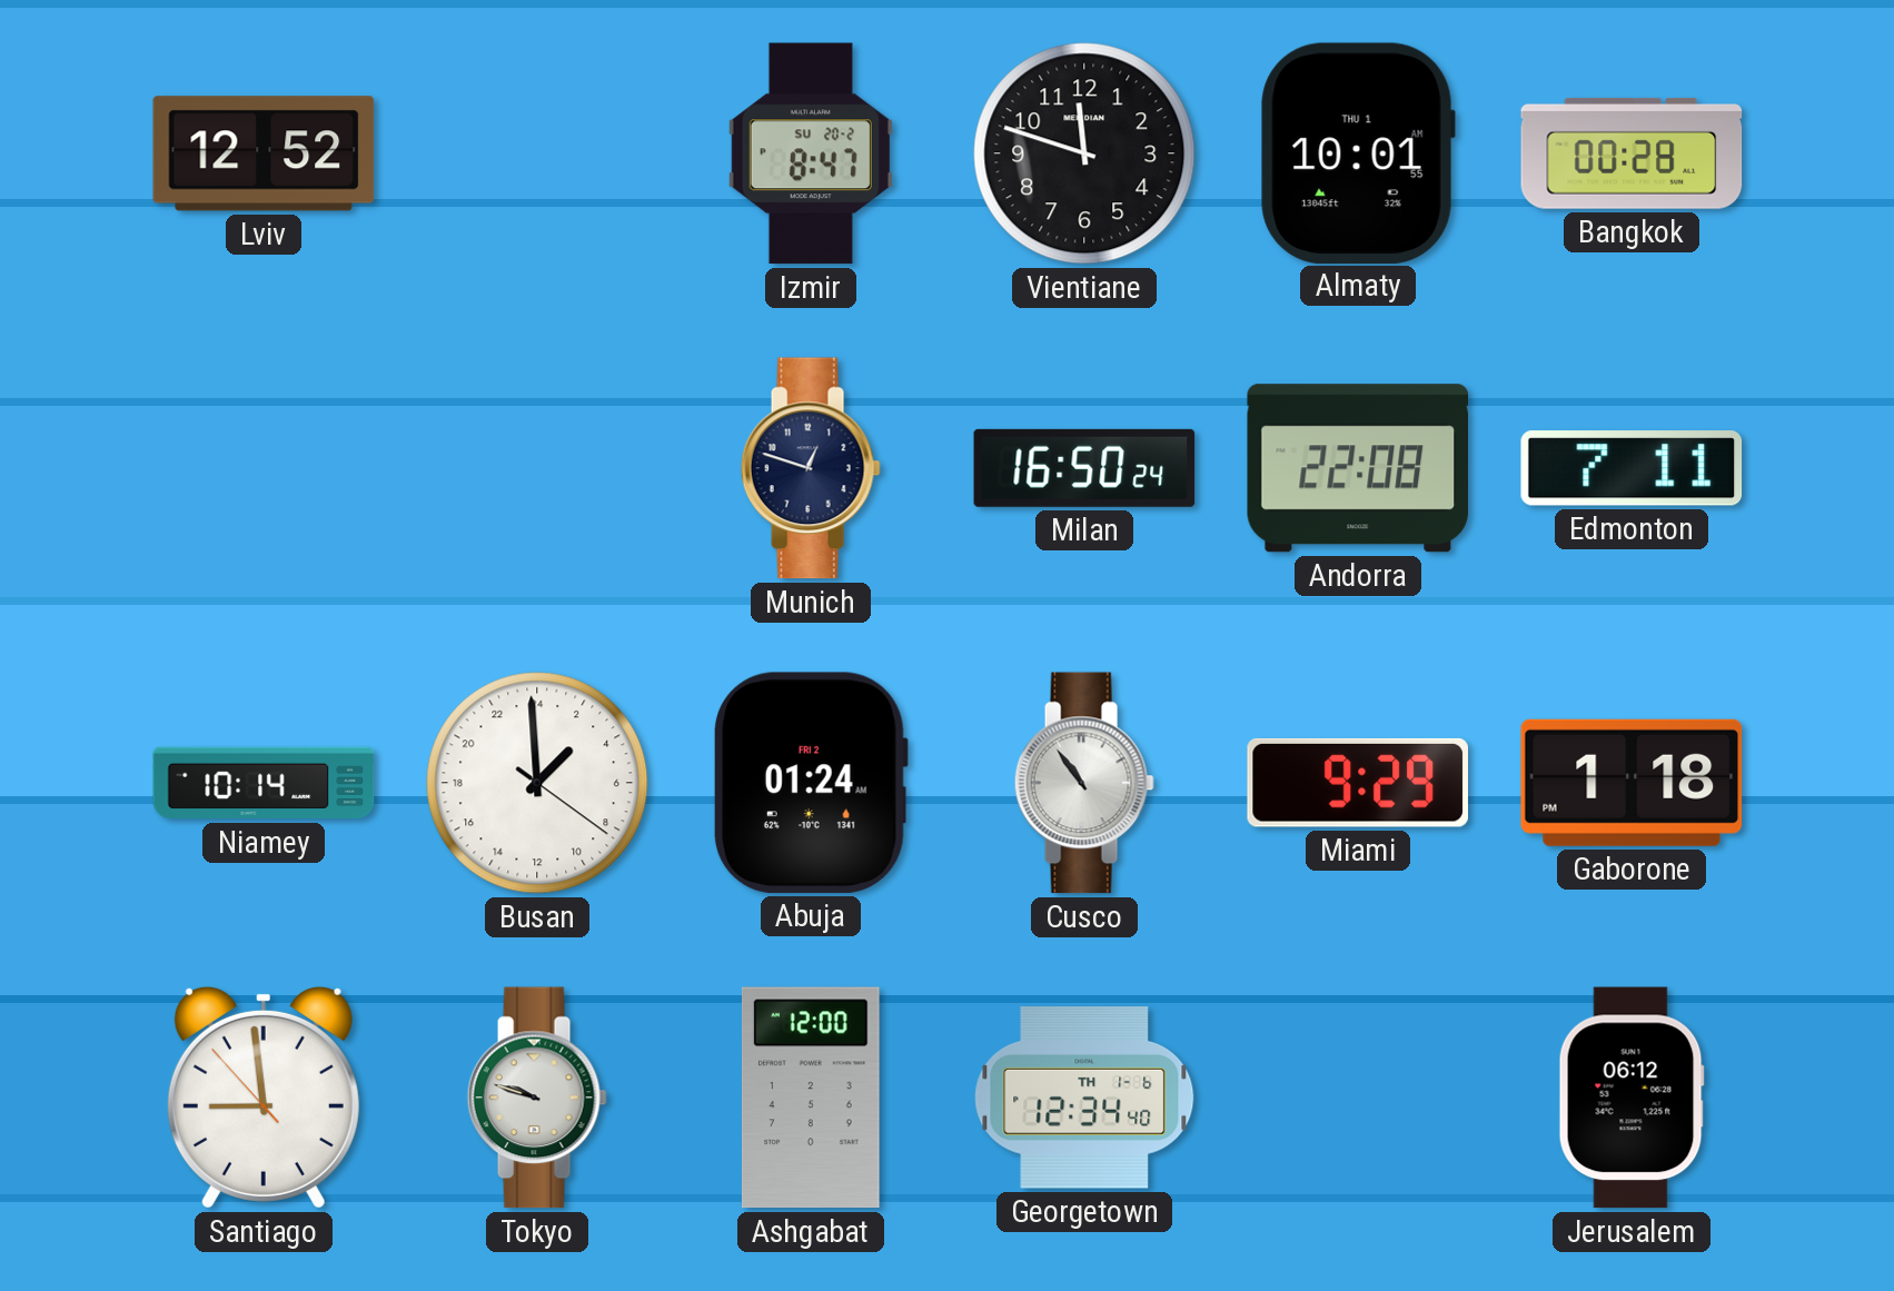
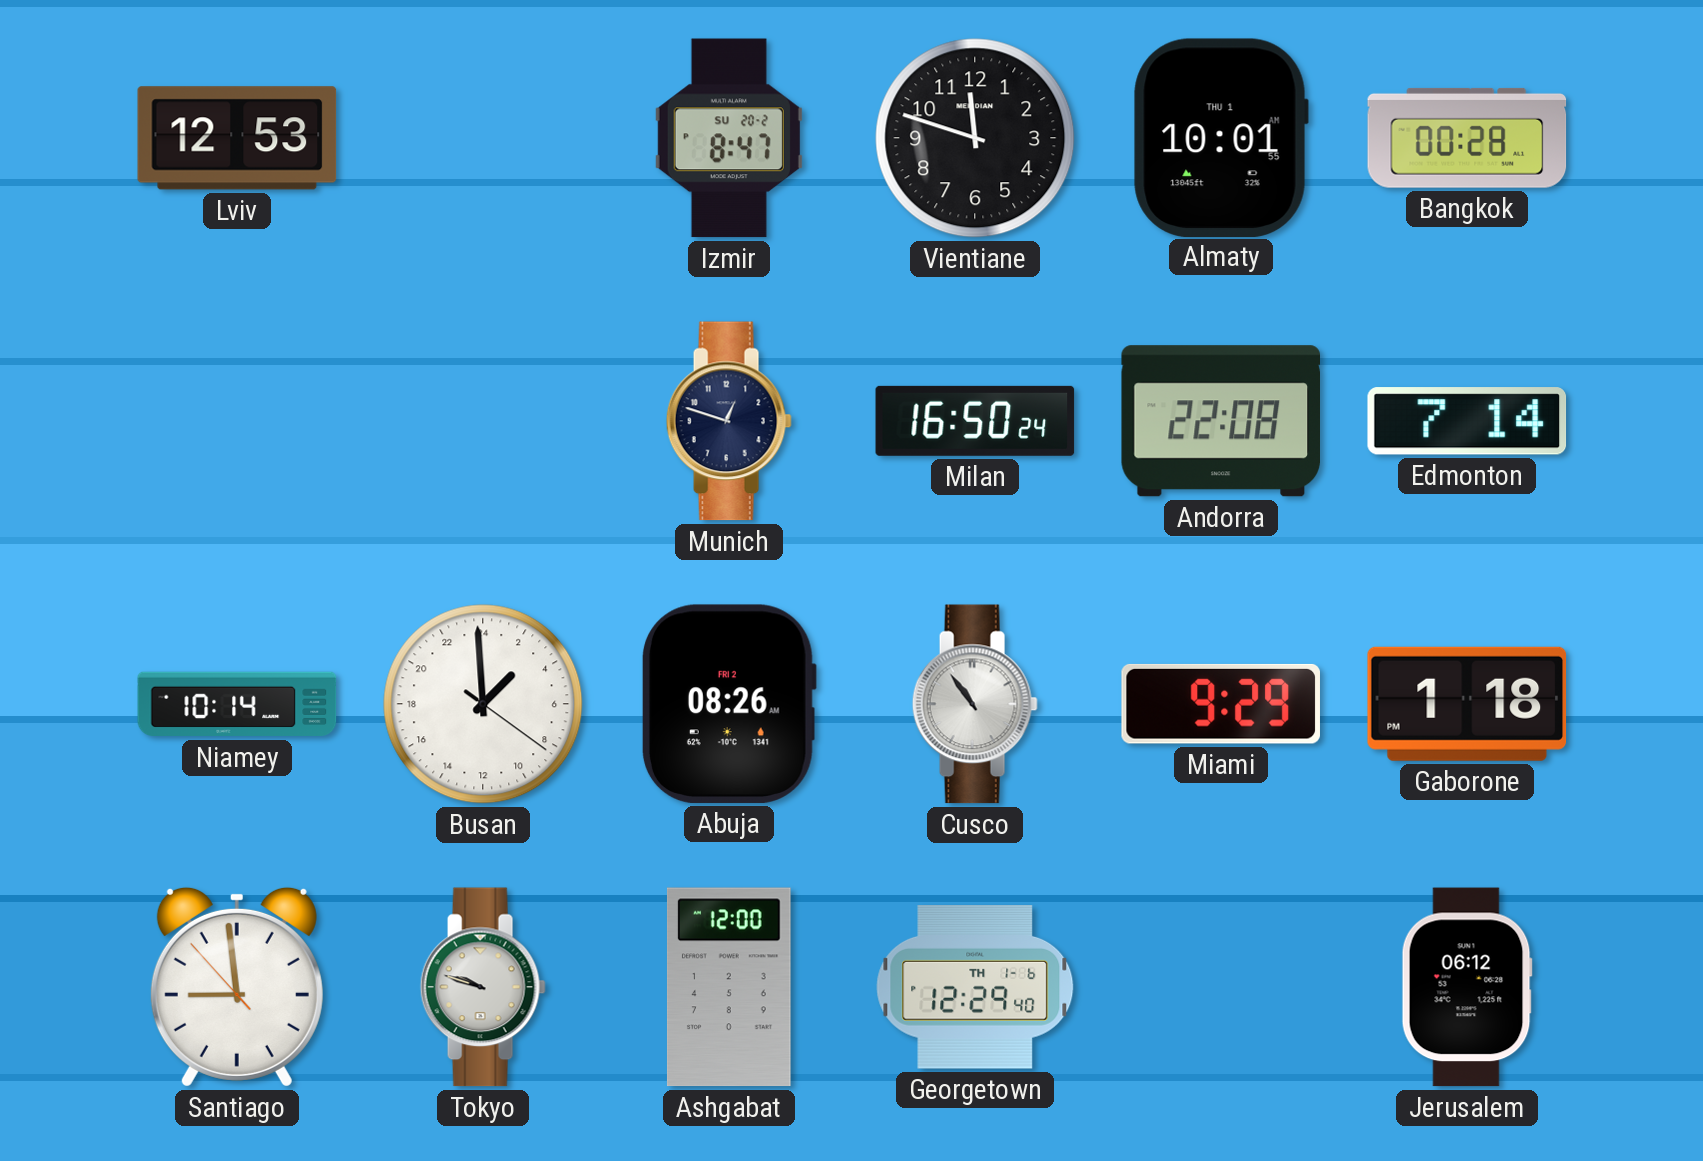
Lviv: 12:52 -> 12:53 (237, 138)
Edmonton: 7:11 -> 7:14 (1467, 421)
Abuja: 01:24 -> 08:26 (728, 704)
Georgetown: 12:34 -> 12:29 (975, 988)
